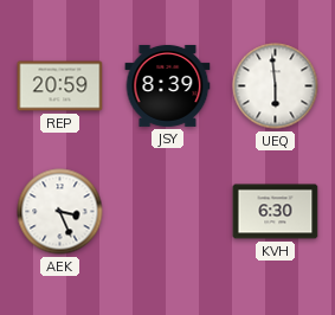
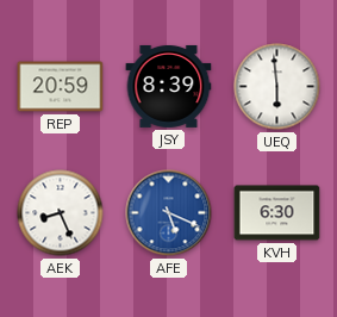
AEK: 3:26 -> 8:26 (61, 213)
AFE: none -> 5:19 (169, 213)
